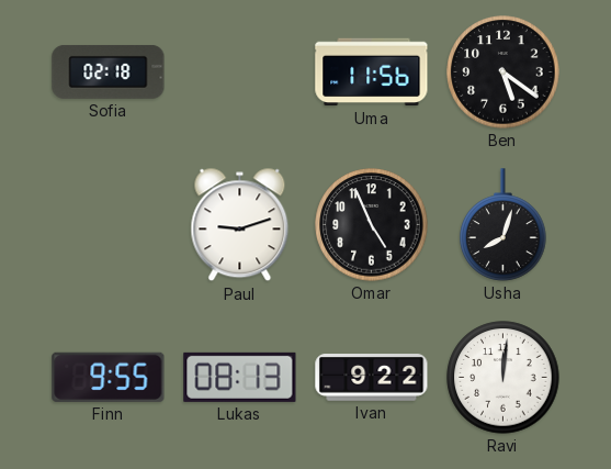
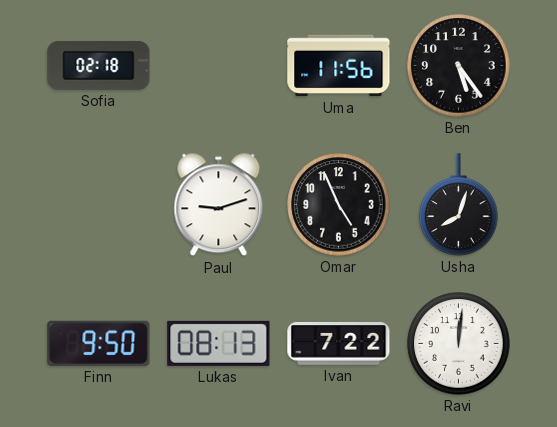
Ben: 5:21 -> 5:24 (459, 66)
Finn: 9:55 -> 9:50 (99, 343)
Ivan: 9:22 -> 7:22 (339, 344)
